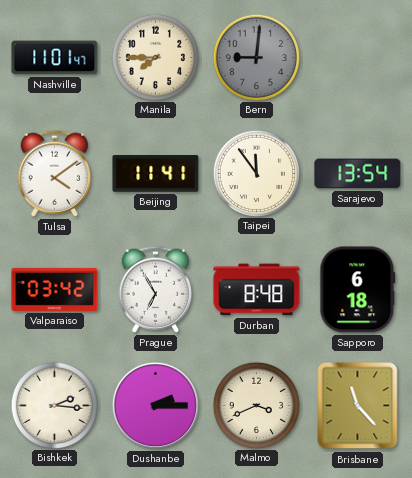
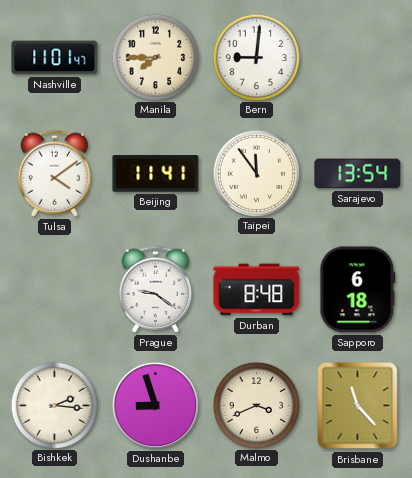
Bern dial: grey -> white (256, 57)
Valparaiso: 03:42 -> none (55, 289)
Prague: 6:55 -> 9:21 (155, 289)
Dushanbe: 2:15 -> 8:57 (155, 405)
